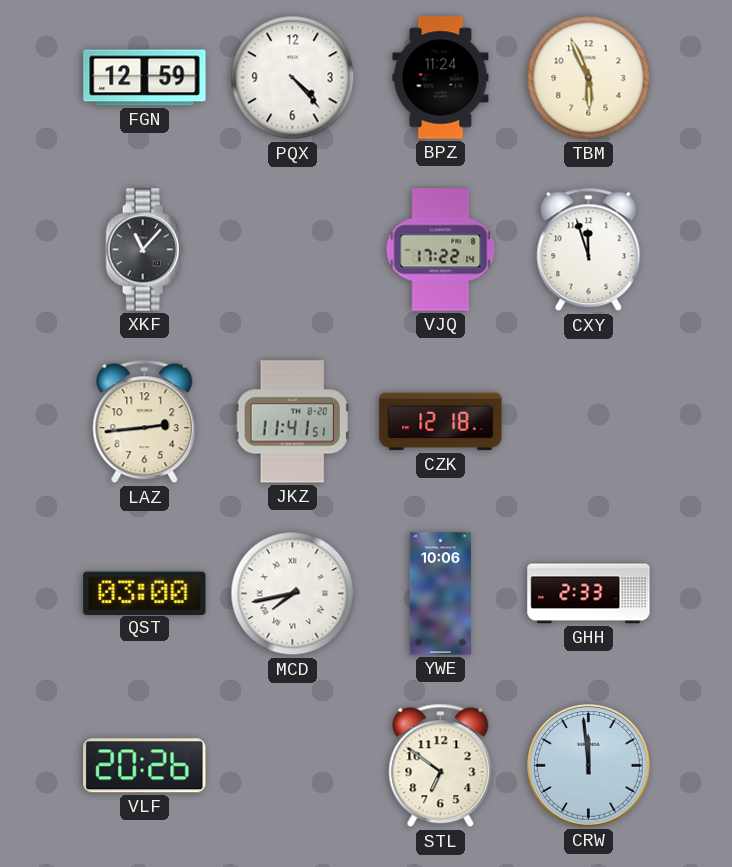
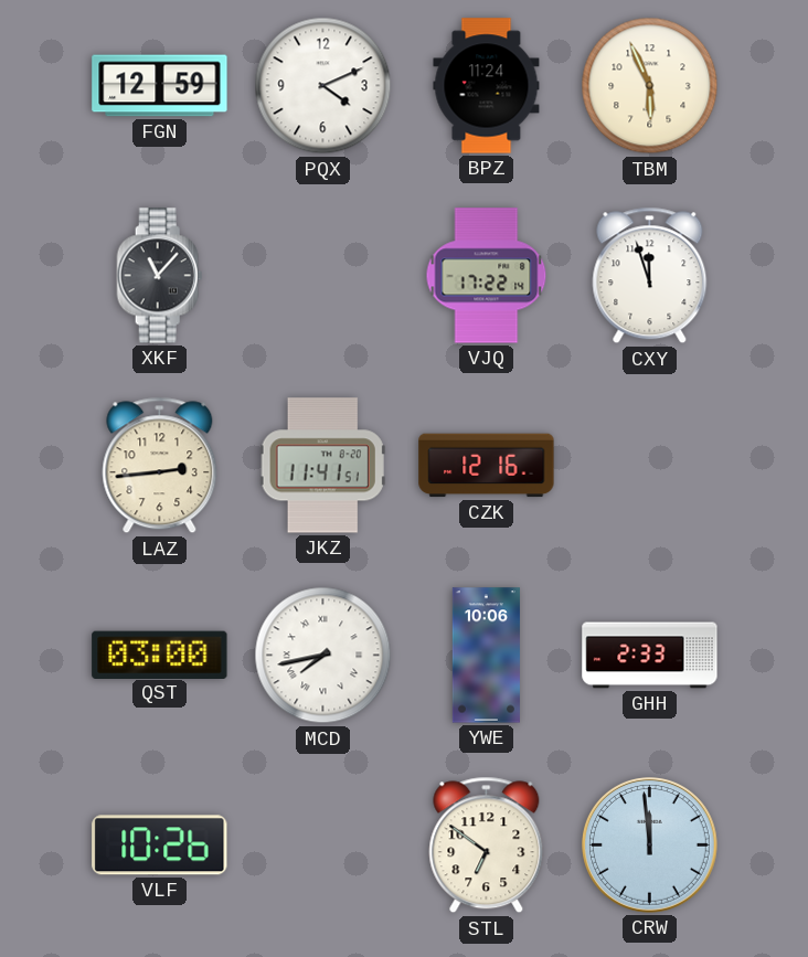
PQX: 4:23 -> 4:11 (323, 86)
CZK: 12:18 -> 12:16 (487, 466)
VLF: 20:26 -> 10:26 (160, 846)
